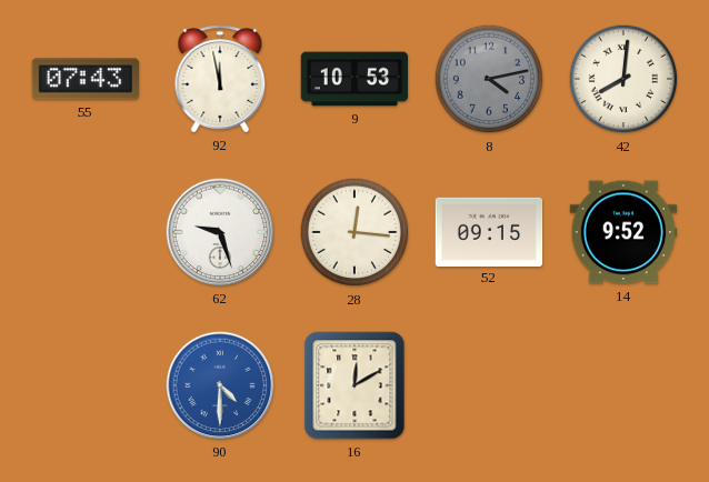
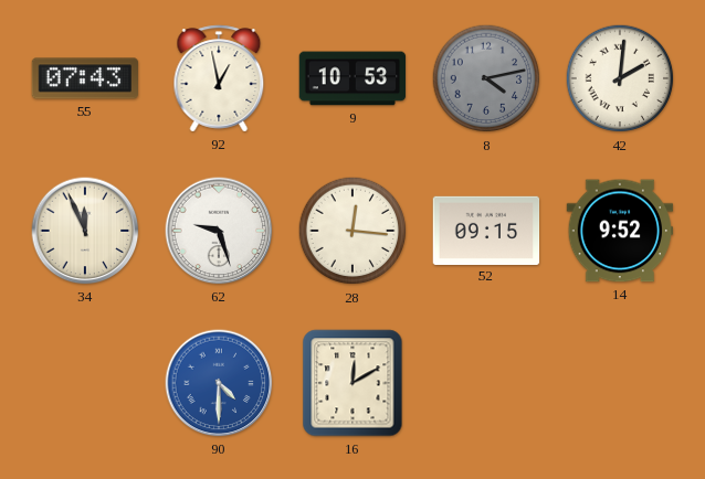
92: 11:58 -> 12:58 (219, 78)
42: 8:01 -> 2:01 (620, 78)
34: none -> 11:56 (85, 231)
